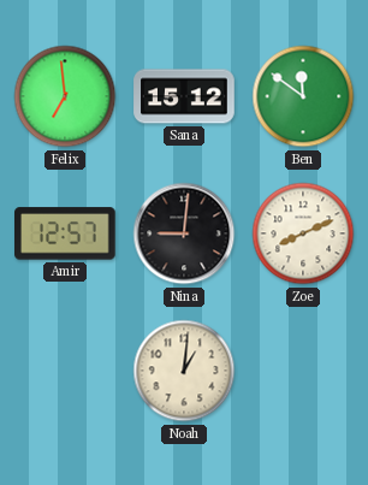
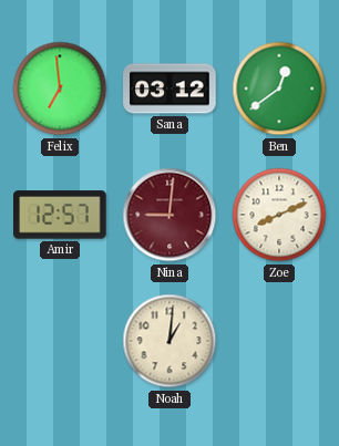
Sana: 15:12 -> 03:12 (169, 89)
Ben: 11:51 -> 12:39 (279, 89)
Nina dial: black -> burgundy (169, 215)
